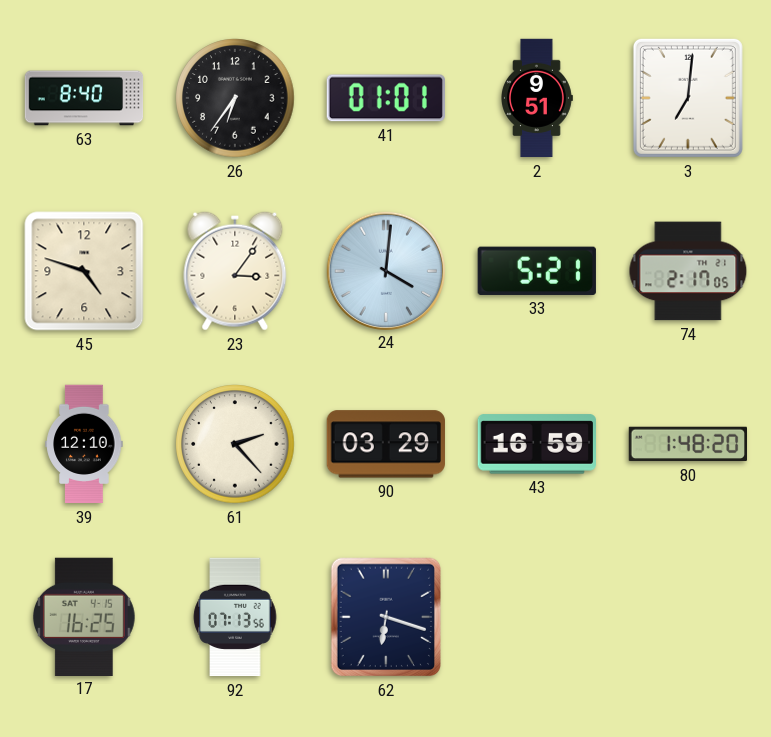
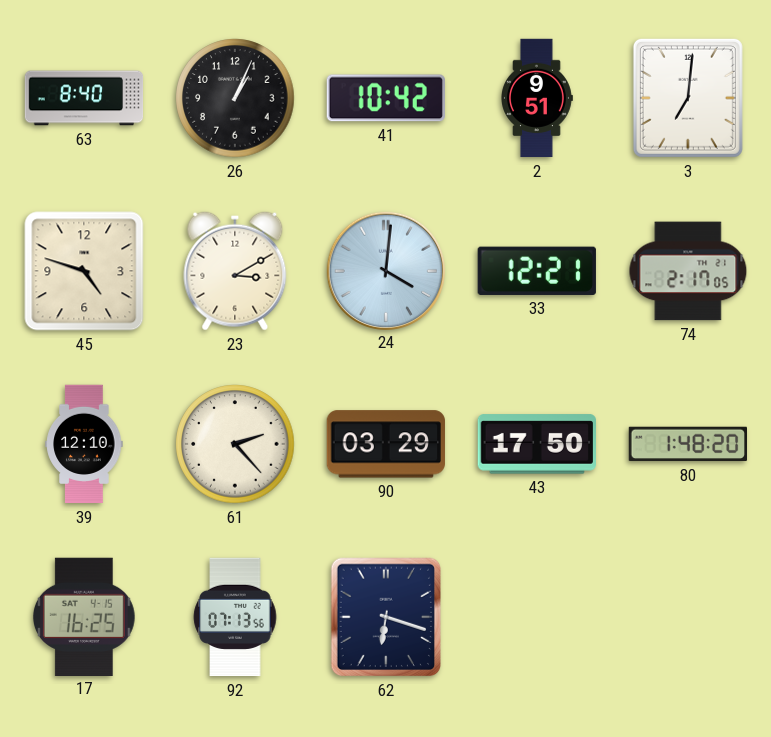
26: 6:36 -> 1:04 (235, 98)
41: 01:01 -> 10:42 (386, 98)
23: 3:06 -> 3:10 (235, 271)
33: 5:21 -> 12:21 (537, 271)
43: 16:59 -> 17:50 (536, 444)
